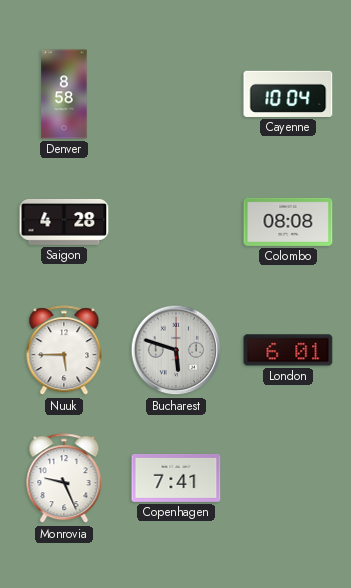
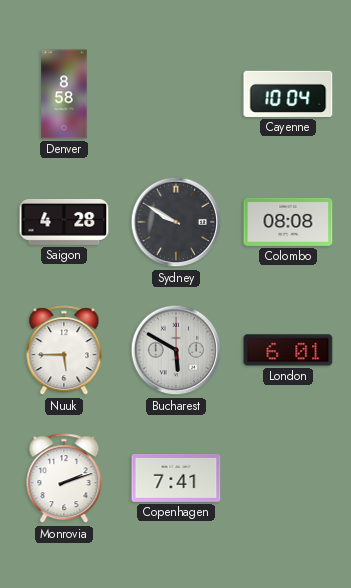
Sydney: none -> 9:50 (176, 222)
Bucharest: 5:48 -> 5:50 (176, 350)
Monrovia: 9:26 -> 2:12 (64, 479)
